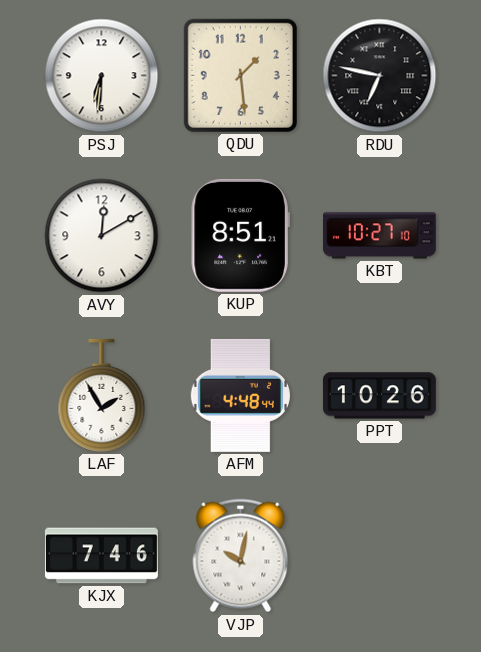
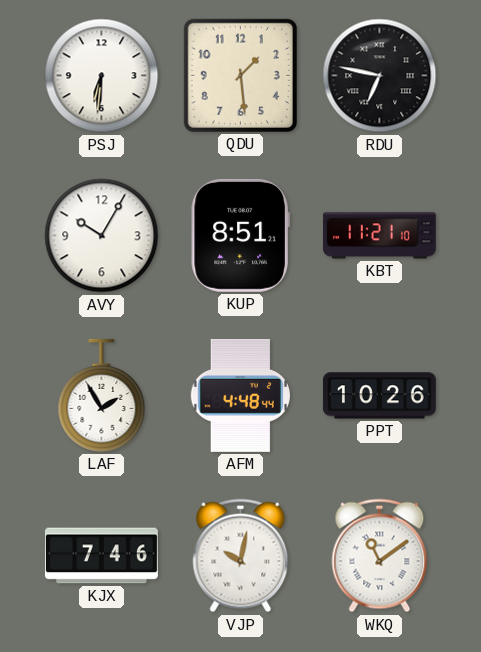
AVY: 12:10 -> 10:05 (102, 236)
KBT: 10:27 -> 11:21 (379, 236)
WKQ: none -> 11:09 (380, 556)
